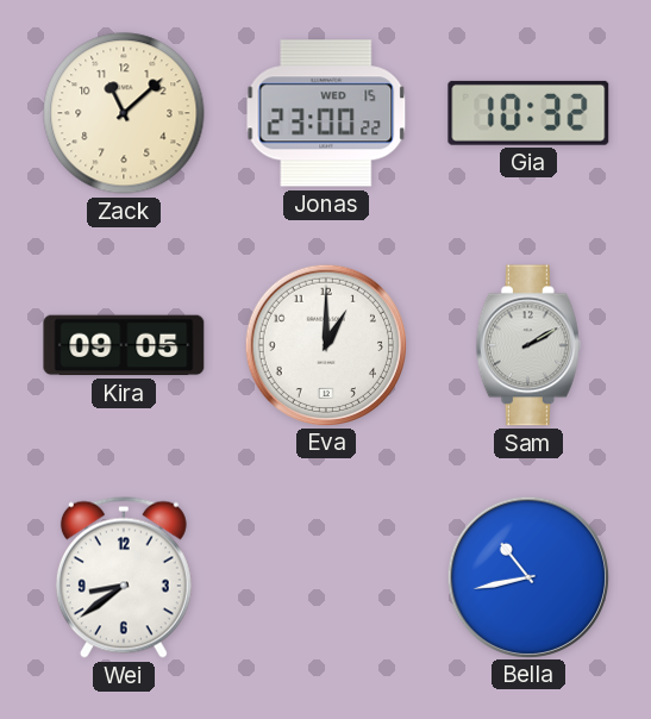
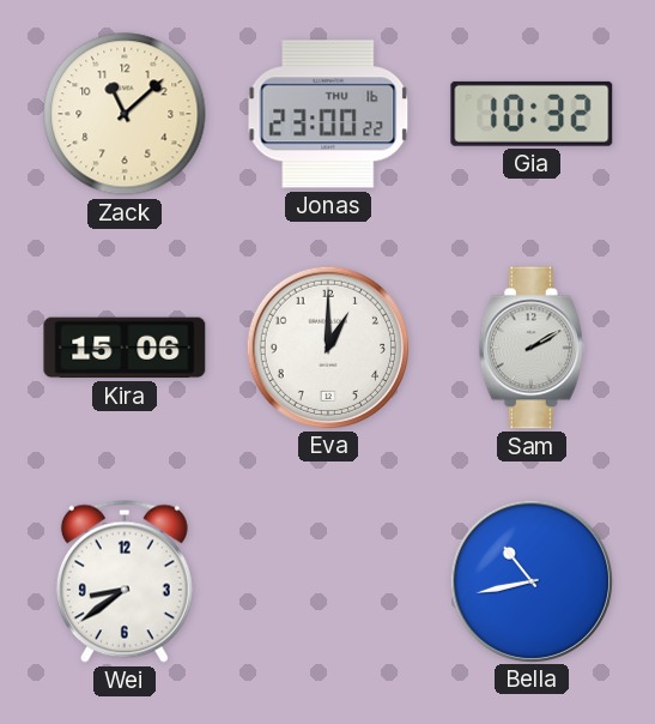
Jonas date: WED 15 -> THU 16 (328, 114)
Kira: 09:05 -> 15:06 (125, 348)
